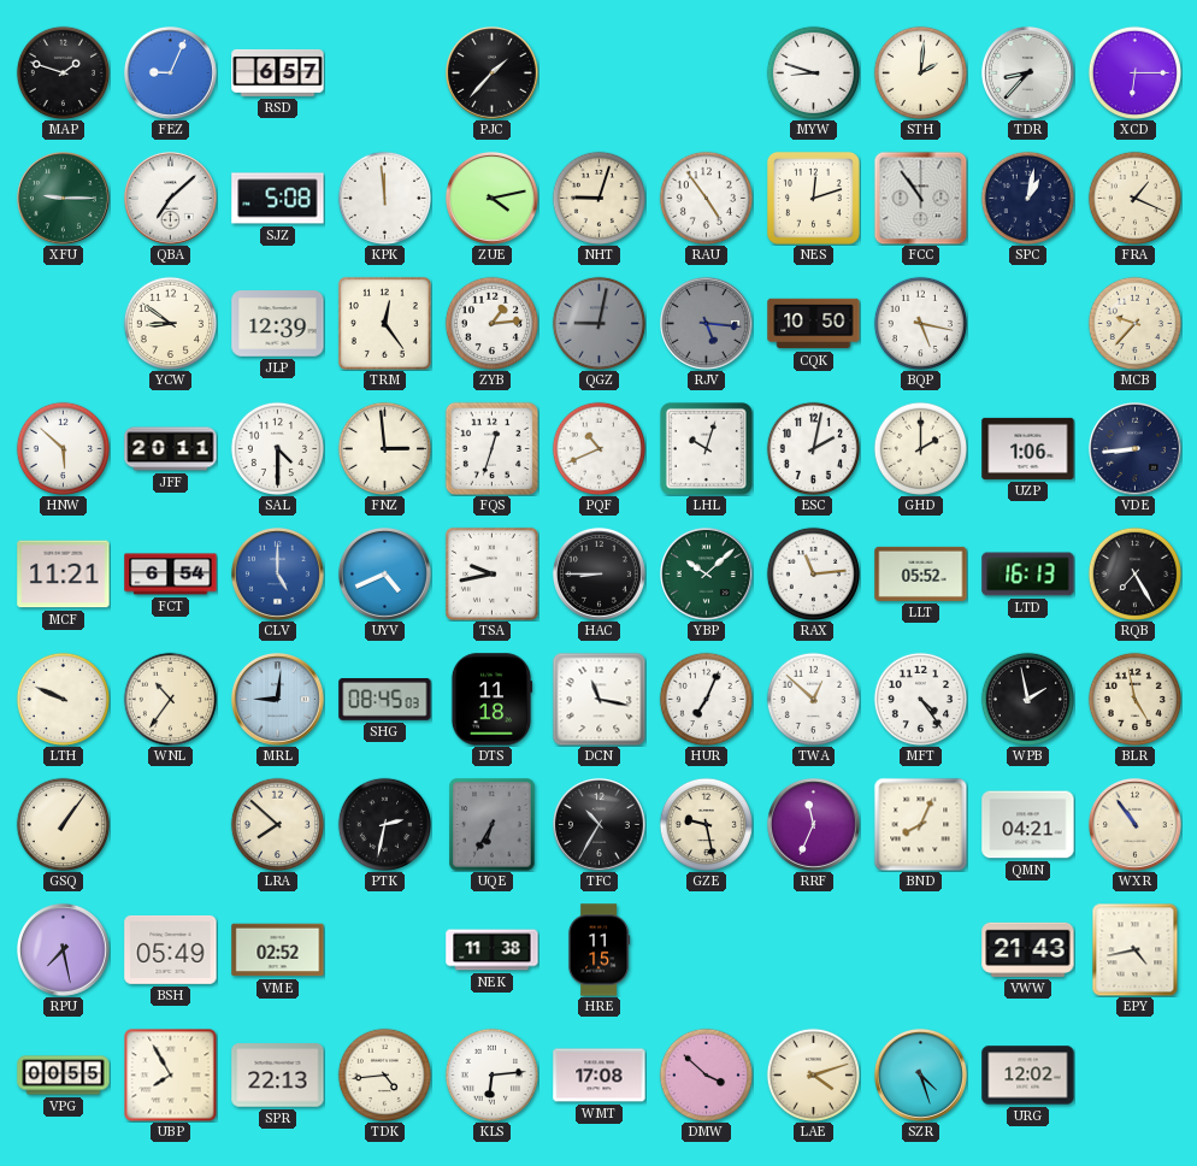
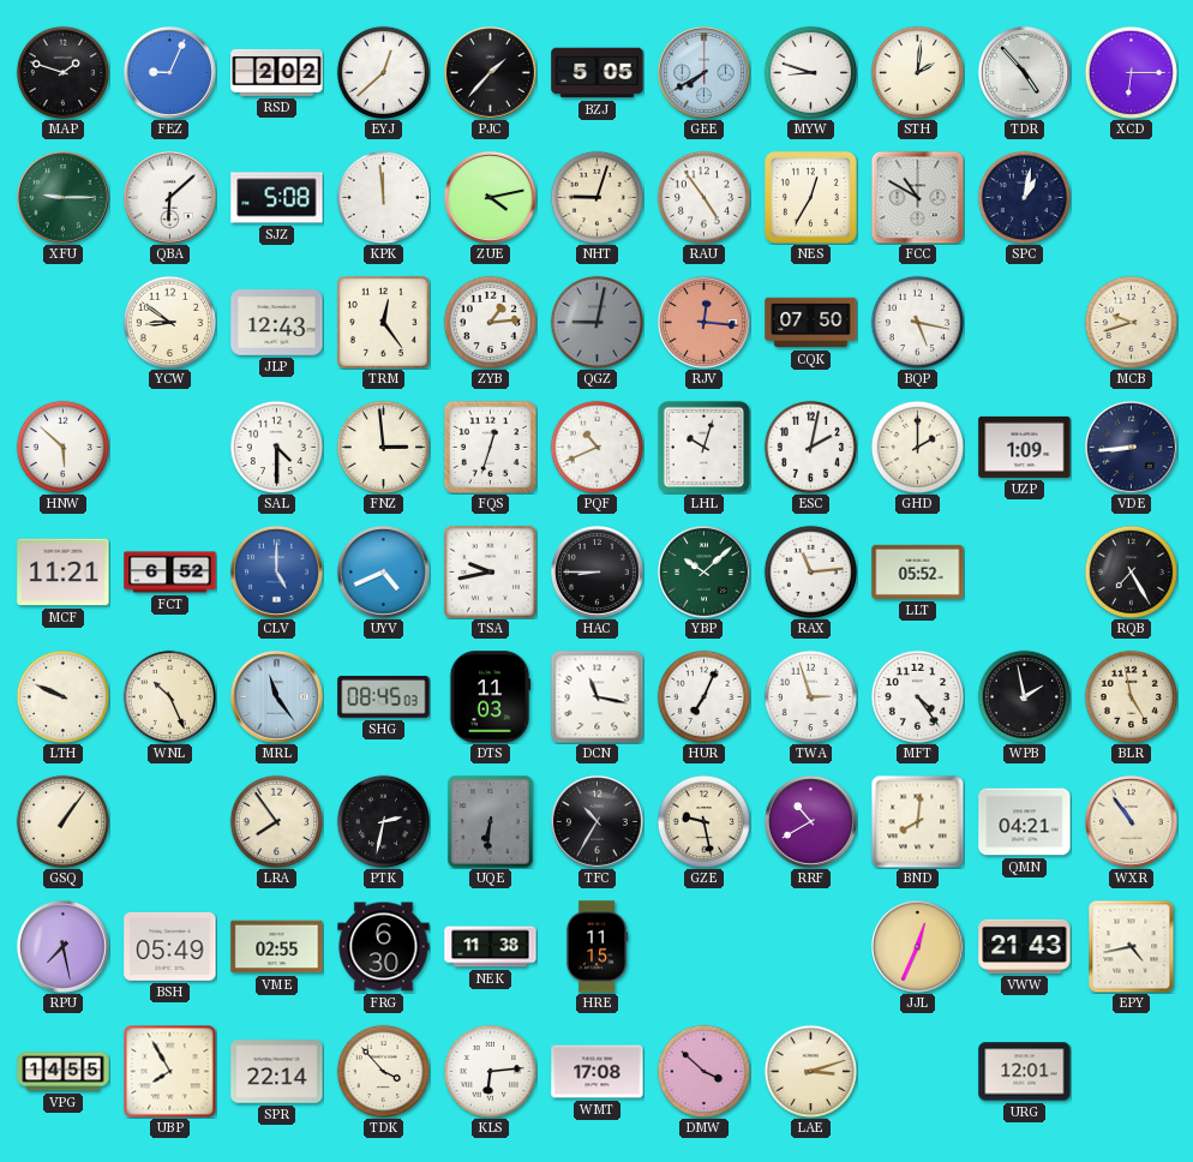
RSD: 6:57 -> 2:02 (277, 72)
EYJ: none -> 12:38 (383, 72)
BZJ: none -> 5:05 (598, 73)
GEE: none -> 7:40 (703, 72)
TDR: 8:37 -> 4:53 (1024, 72)
QBA: 7:08 -> 6:08 (169, 197)
NES: 12:12 -> 12:35 (810, 197)
FCC: 10:54 -> 10:50 (917, 197)
FRA: 1:19 -> none (1134, 198)
JLP: 12:39 -> 12:43 (277, 323)
RJV: 5:16 -> 12:16 (703, 322)
RJV dial: grey -> salmon (703, 322)
CQK: 10:50 -> 07:50 (811, 323)
MCB: 9:37 -> 9:42 (1131, 322)
JFF: 20:11 -> none (171, 449)
UZP: 1:06 -> 1:09 (1025, 447)
FCT: 6:54 -> 6:52 (170, 573)
LTD: 16:13 -> none (1028, 575)
WNL: 10:36 -> 10:26 (169, 696)
MRL: 9:01 -> 11:24 (276, 696)
DTS: 11:18 -> 11:03 (490, 697)
TWA: 12:52 -> 2:57 (810, 696)
LRA: 7:52 -> 7:54 (276, 821)
UQE: 6:35 -> 6:31 (491, 822)
RRF: 11:34 -> 10:40 (810, 821)
BND: 8:04 -> 8:01 (917, 821)
VME: 02:52 -> 02:55 (277, 947)
FRG: none -> 6:30 (384, 947)
JJL: none -> 12:34 (917, 946)
VPG: 00:55 -> 14:55 (64, 1072)
SPR: 22:13 -> 22:14 (277, 1072)
TDK: 4:44 -> 3:53 (383, 1071)
LAE: 4:12 -> 3:12 (810, 1071)
SZR: 4:27 -> none (920, 1074)
URG: 12:02 -> 12:01 (1025, 1072)
